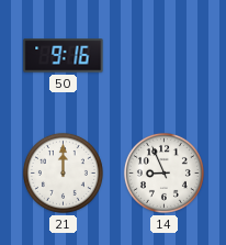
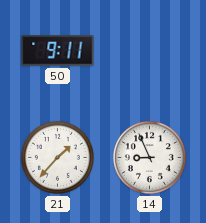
50: 9:16 -> 9:11 (58, 51)
21: 12:00 -> 1:37 (57, 157)
